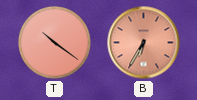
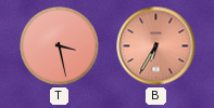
T: 10:21 -> 3:28 (60, 46)
